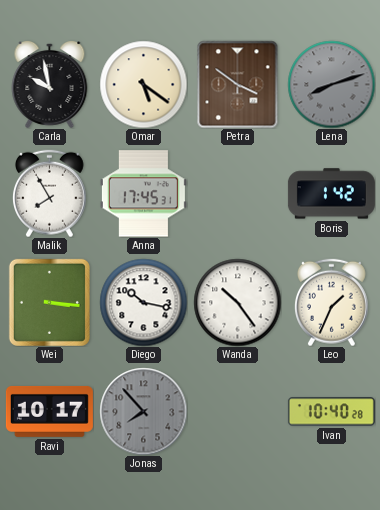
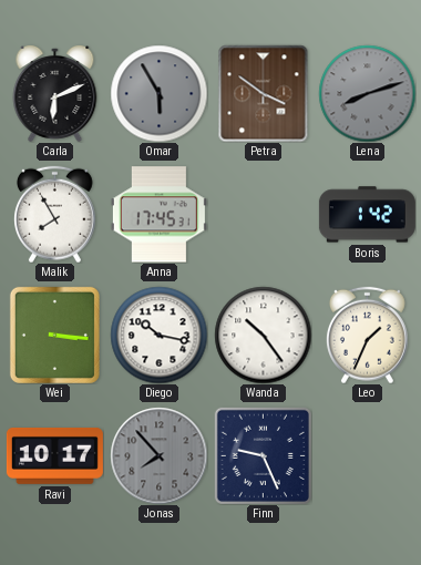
Carla: 9:58 -> 6:11 (55, 94)
Omar: 5:21 -> 5:55 (158, 93)
Omar dial: cream -> grey (158, 93)
Finn: none -> 9:26 (263, 455)
Ivan: 10:40 -> none (331, 412)
